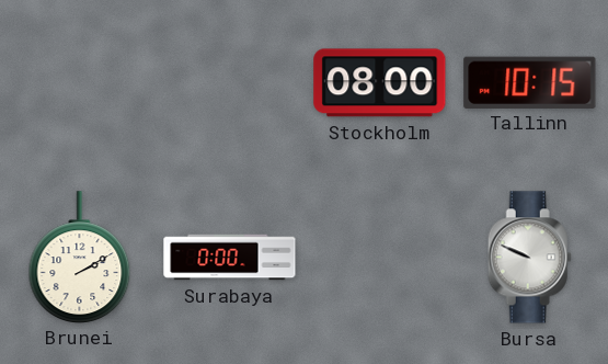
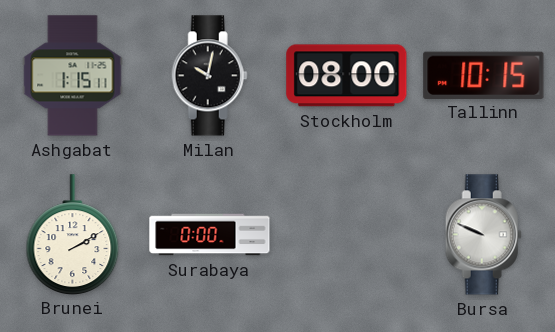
Ashgabat: none -> 1:15 (73, 76)
Milan: none -> 10:02 (209, 76)
